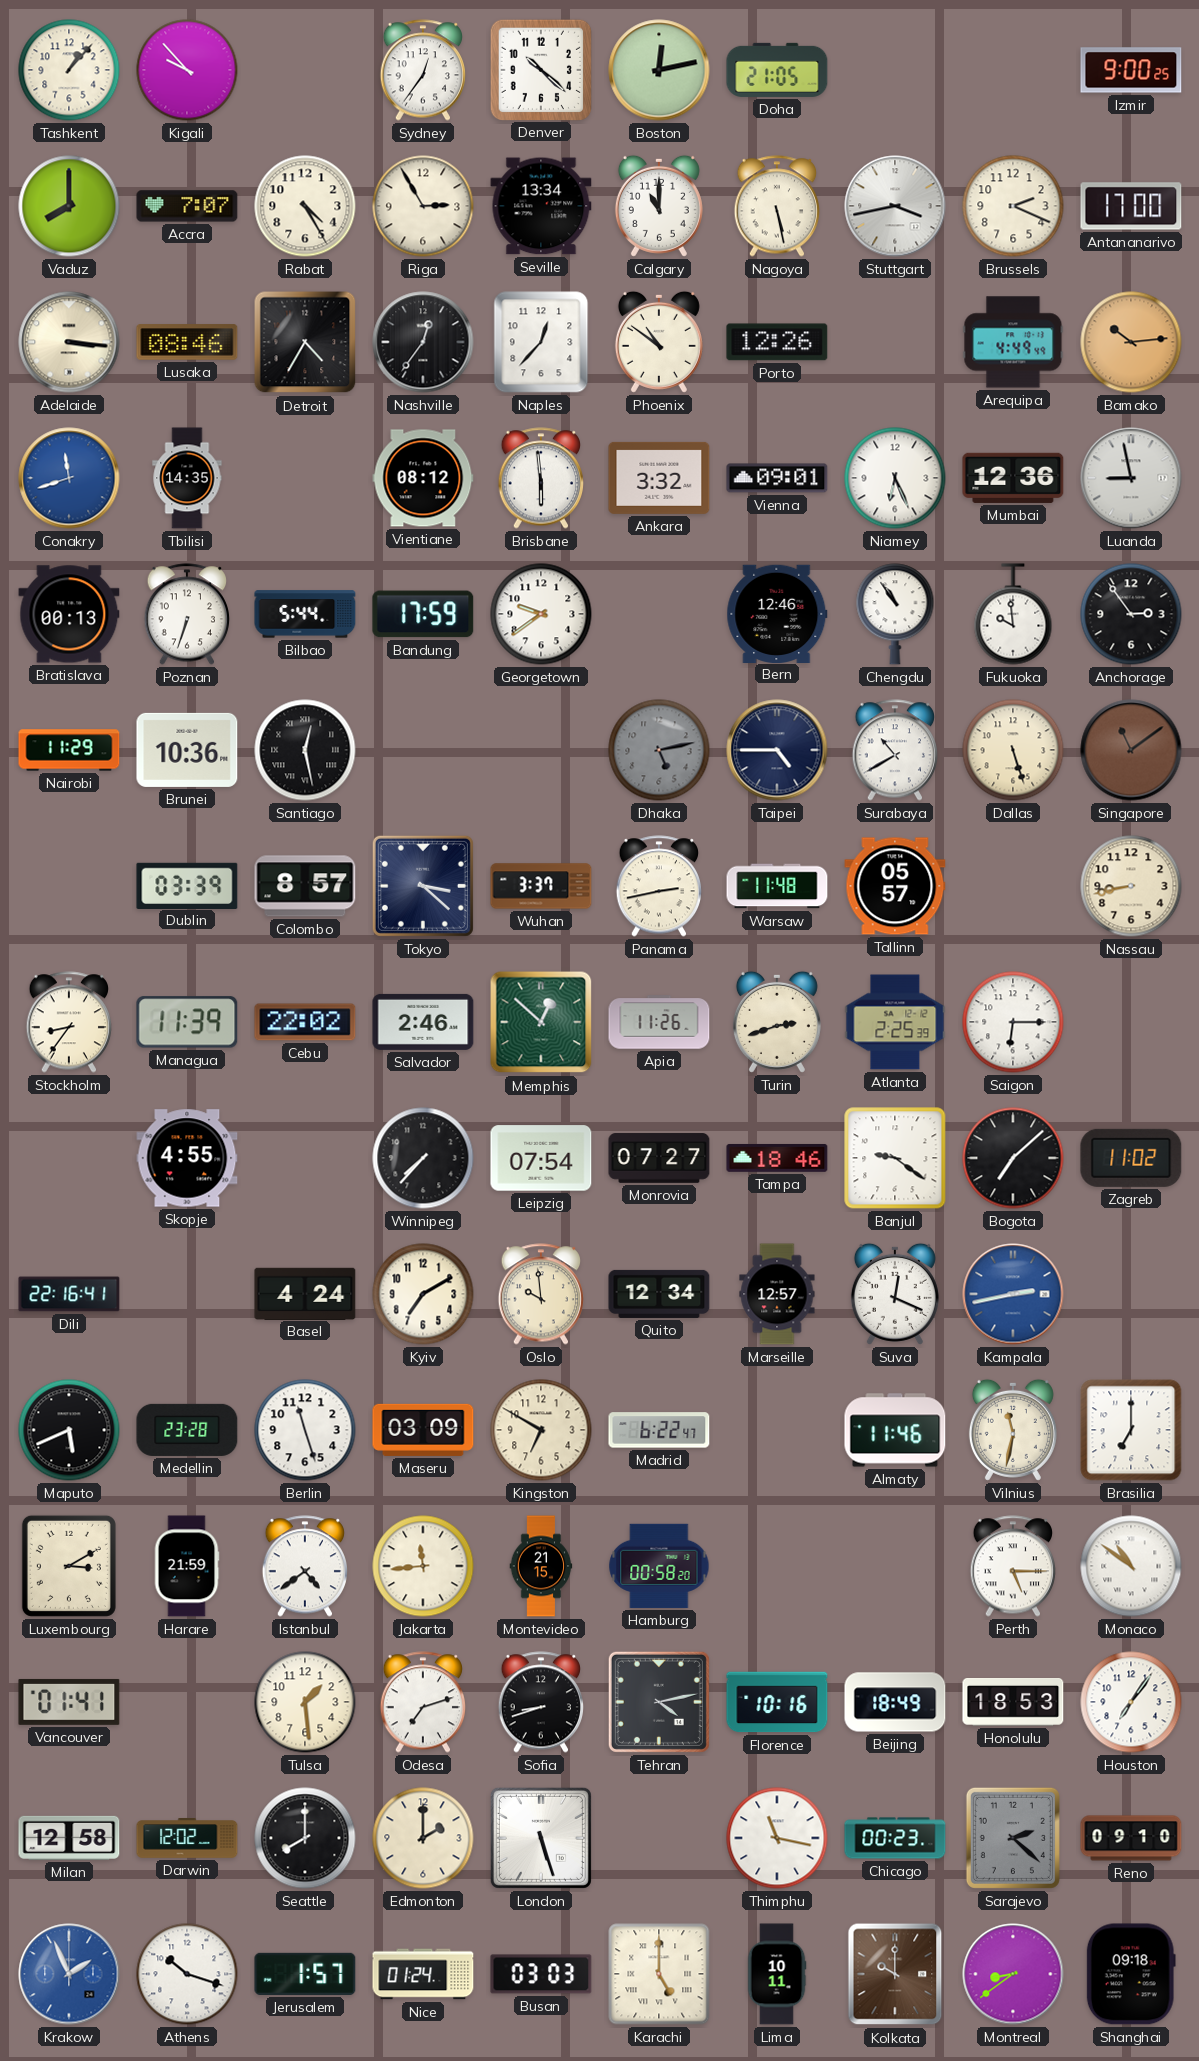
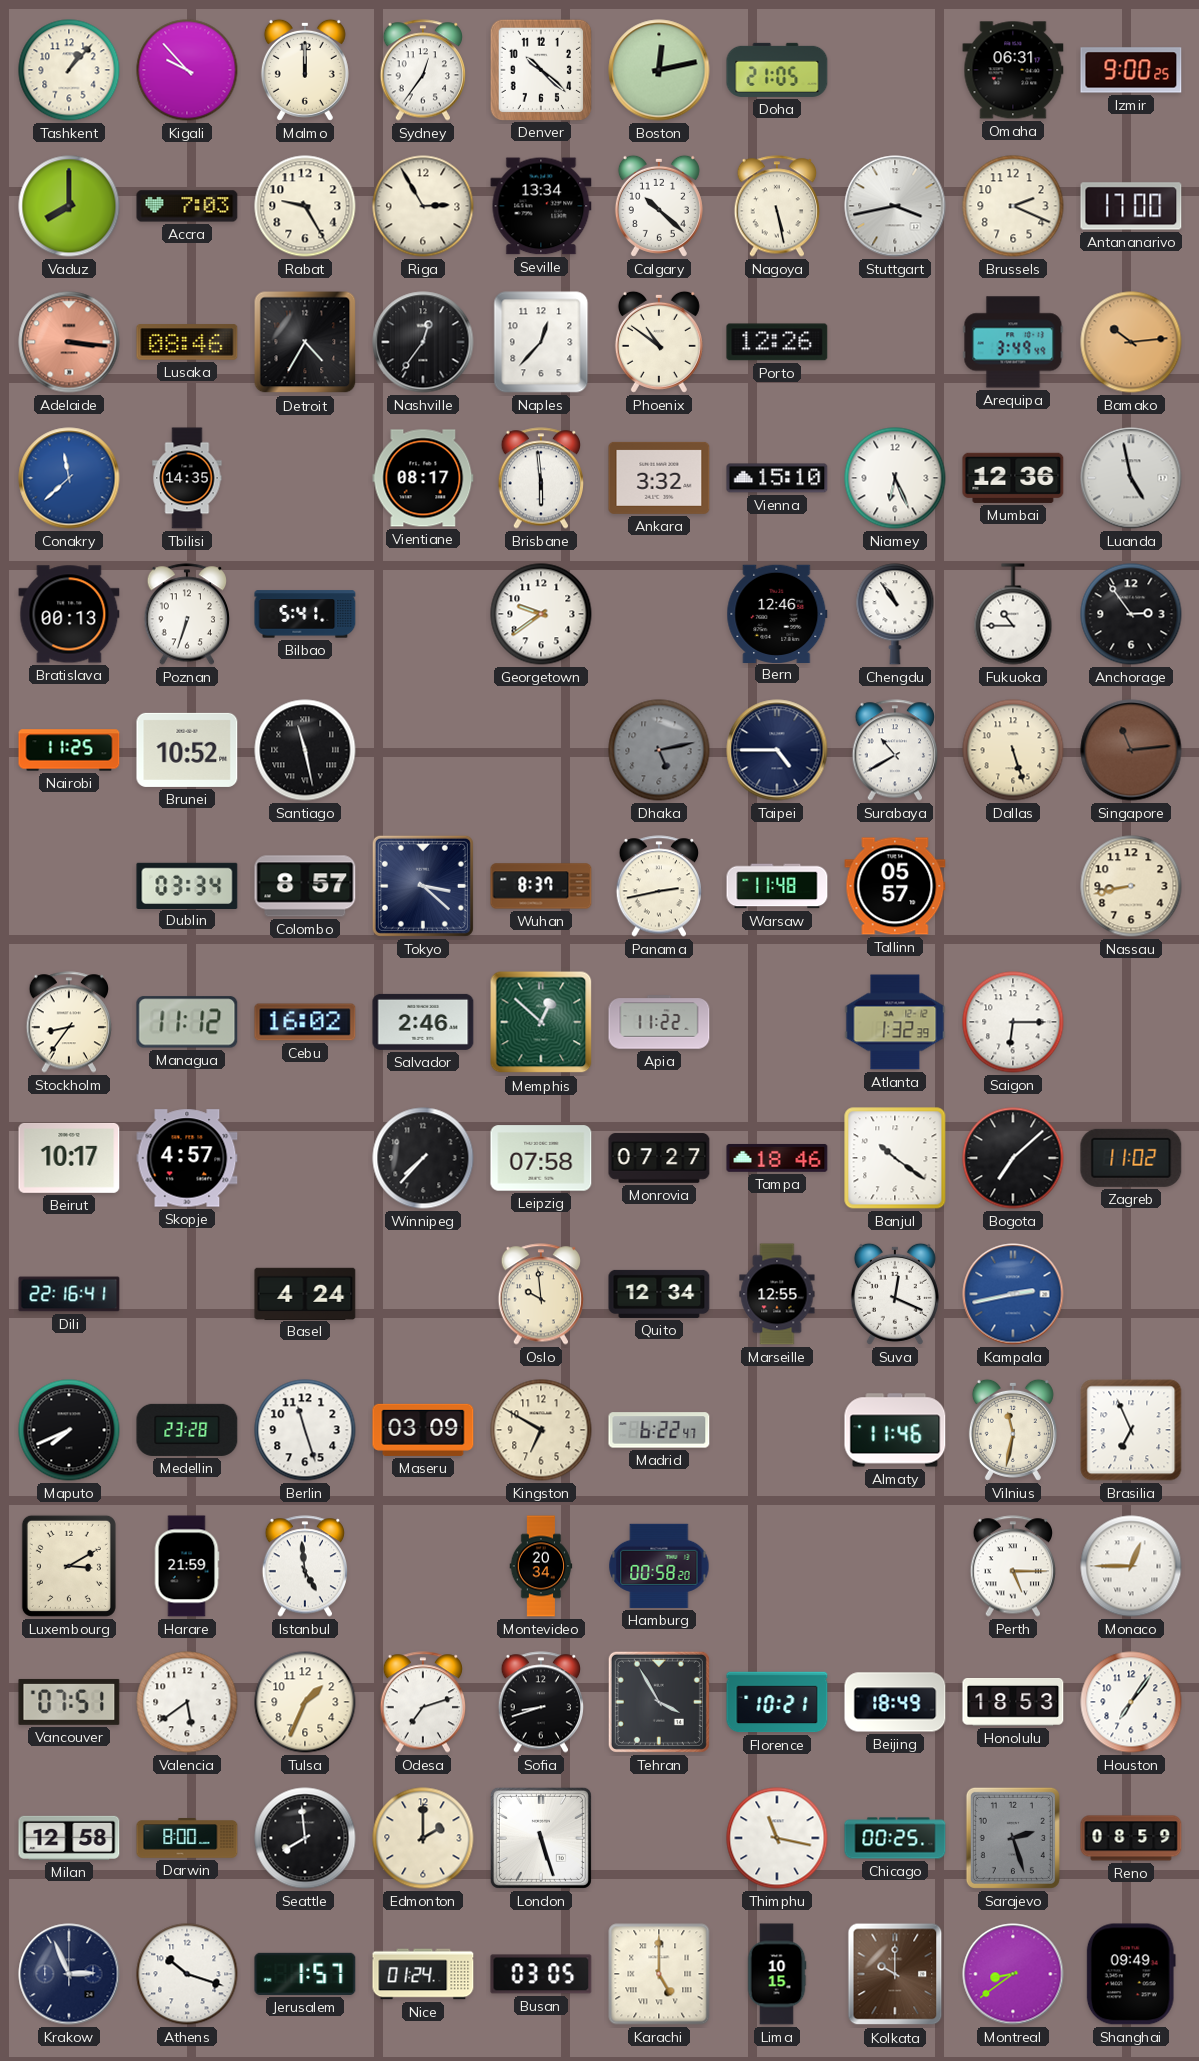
Malmo: none -> 12:00 (305, 70)
Omaha: none -> 06:31 (1013, 70)
Accra: 7:07 -> 7:03 (187, 206)
Rabat: 4:25 -> 9:25 (305, 206)
Calgary: 11:00 -> 10:22 (659, 206)
Adelaide dial: cream -> salmon (69, 342)
Arequipa: 4:49 -> 3:49 (1013, 342)
Conakry: 11:42 -> 11:38 (69, 478)
Vientiane: 08:12 -> 08:17 (423, 478)
Vienna: 09:01 -> 15:10 (777, 478)
Luanda: 8:58 -> 4:58 (1131, 478)
Bilbao: 5:44 -> 5:41 (305, 614)
Bandung: 17:59 -> none (423, 614)
Fukuoka: 9:59 -> 10:45 (1013, 614)
Nairobi: 11:29 -> 11:25 (69, 750)
Brunei: 10:36 -> 10:52 (187, 750)
Santiago: 12:28 -> 11:28 (305, 750)
Singapore: 11:09 -> 11:14 (1131, 750)
Dublin: 03:39 -> 03:34 (187, 885)
Wuhan: 3:37 -> 8:37 (541, 886)
Managua: 11:39 -> 11:12 (187, 1022)
Cebu: 22:02 -> 16:02 (305, 1022)
Apia: 11:26 -> 11:22 (659, 1022)
Turin: 2:42 -> none (777, 1022)
Atlanta: 2:25 -> 1:32 (895, 1022)
Beirut: none -> 10:17 (69, 1158)
Skopje: 4:55 -> 4:57 (187, 1158)
Leipzig: 07:54 -> 07:58 (541, 1158)
Banjul: 9:21 -> 10:21 (895, 1158)
Kyiv: 7:10 -> none (423, 1294)
Marseille: 12:57 -> 12:55 (777, 1294)
Maputo: 5:41 -> 7:41 (69, 1430)
Brasilia: 7:00 -> 6:56 (1131, 1430)
Istanbul: 4:39 -> 4:59 (304, 1566)
Jakarta: 11:44 -> none (423, 1566)
Montevideo: 21:15 -> 20:34 (541, 1566)
Monaco: 10:51 -> 12:45 (1131, 1566)
Vancouver: 01:41 -> 07:51 (69, 1702)
Valencia: none -> 5:39 (187, 1702)
Tulsa: 1:29 -> 1:34 (305, 1702)
Tehran: 4:13 -> 3:55 (659, 1702)
Florence: 10:16 -> 10:21 (777, 1702)
Darwin: 12:02 -> 8:00 (187, 1838)
Seattle: 8:00 -> 7:59 (305, 1838)
Chicago: 00:23 -> 00:25 (895, 1838)
Sarajevo: 2:22 -> 2:27 (1013, 1838)
Reno: 09:10 -> 08:59 (1131, 1838)
Krakow: 1:56 -> 2:56 (69, 1974)
Krakow dial: blue -> navy (69, 1974)
Busan: 03:03 -> 03:05 (541, 1974)
Lima: 10:11 -> 10:15 (777, 1974)
Shanghai: 09:18 -> 09:49 (1131, 1974)
